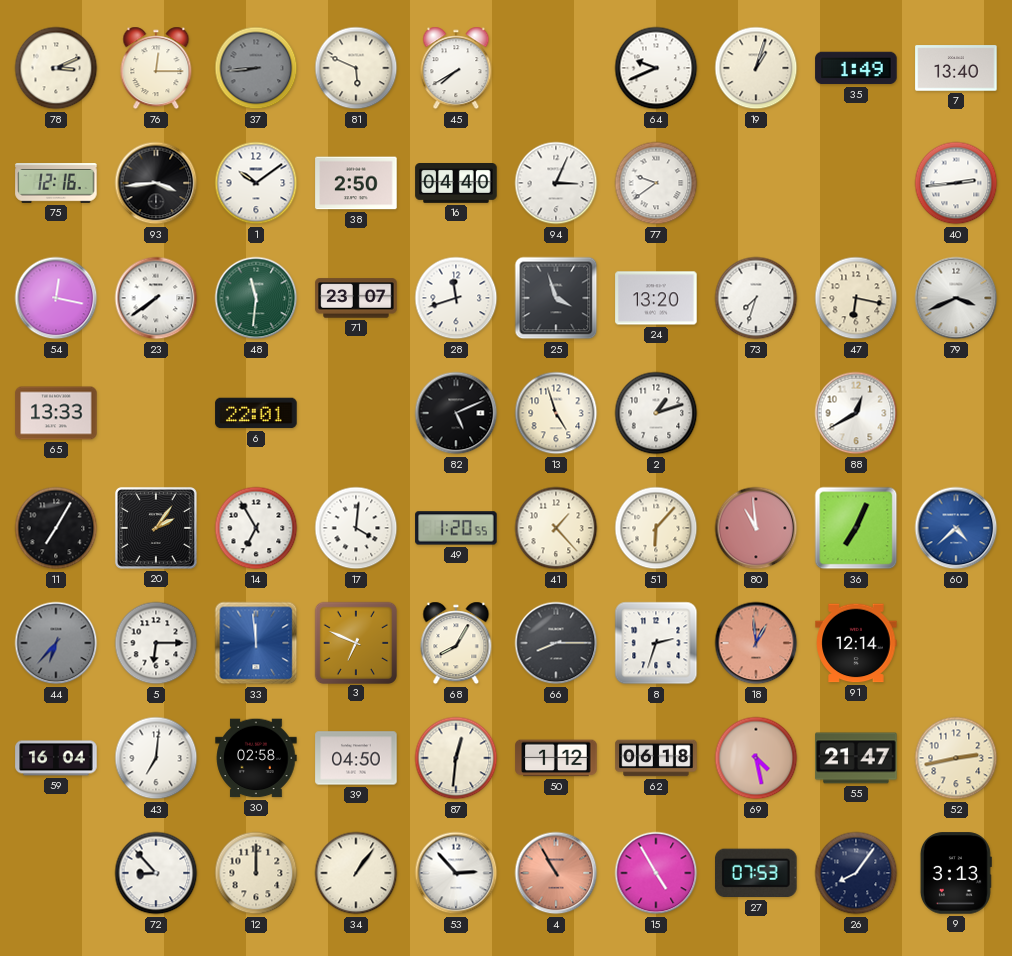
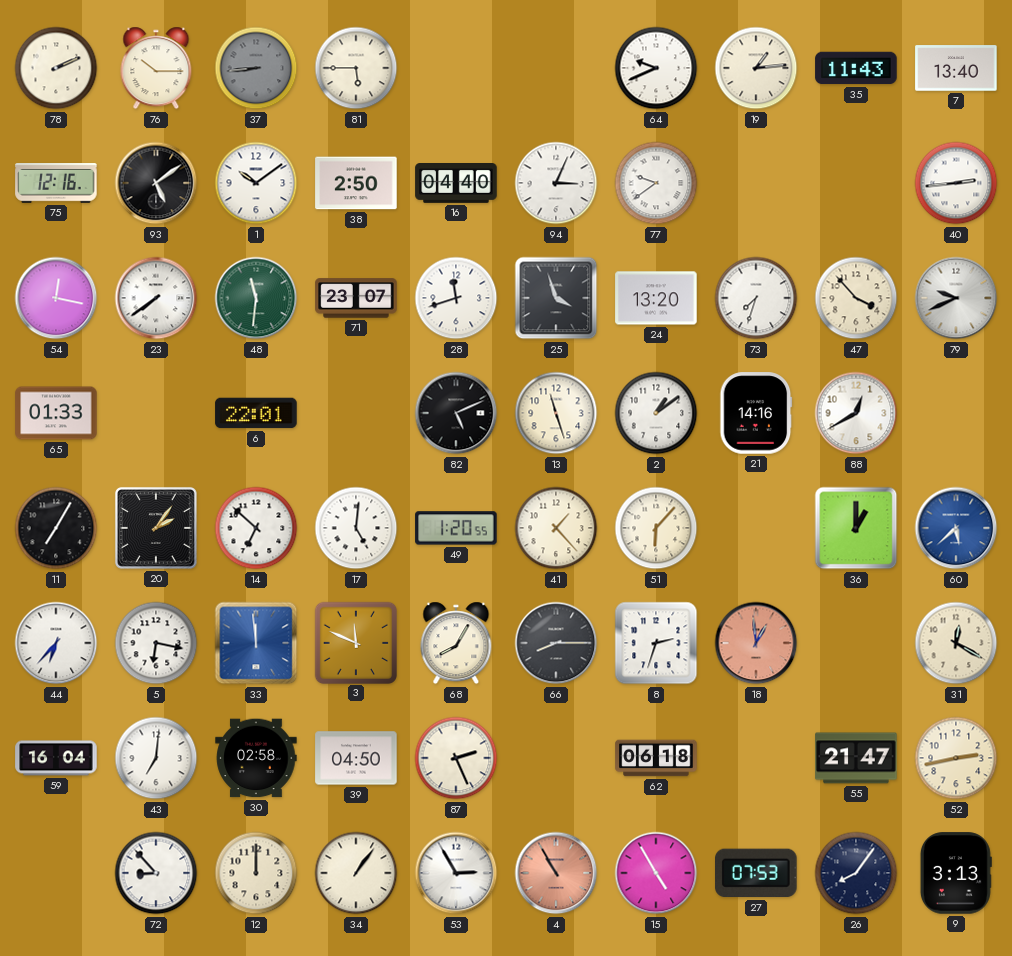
78: 3:11 -> 2:11 (56, 68)
76: 12:15 -> 10:15 (156, 68)
81: 5:49 -> 5:45 (356, 68)
45: 7:40 -> none (456, 68)
19: 1:03 -> 1:14 (756, 68)
35: 1:49 -> 11:43 (856, 68)
93: 3:44 -> 5:09 (156, 183)
47: 6:17 -> 3:53 (856, 298)
79: 3:41 -> 9:41 (956, 298)
65: 13:33 -> 01:33 (56, 413)
13: 4:57 -> 11:27 (556, 413)
2: 1:12 -> 1:09 (656, 413)
21: none -> 14:16 (756, 413)
14: 6:55 -> 6:52 (256, 528)
17: 4:01 -> 5:01 (356, 528)
80: 10:59 -> none (756, 528)
36: 7:04 -> 1:00 (856, 528)
60: 4:38 -> 5:38 (956, 528)
44 dial: grey -> white (56, 643)
5: 6:15 -> 6:17 (156, 643)
3: 6:49 -> 11:49 (355, 642)
91: 12:14 -> none (856, 643)
31: none -> 12:20 (956, 643)
87: 12:31 -> 2:26 (456, 758)
50: 1:12 -> none (556, 758)
69: 4:28 -> none (756, 758)
53: 2:53 -> 2:55 (456, 873)
